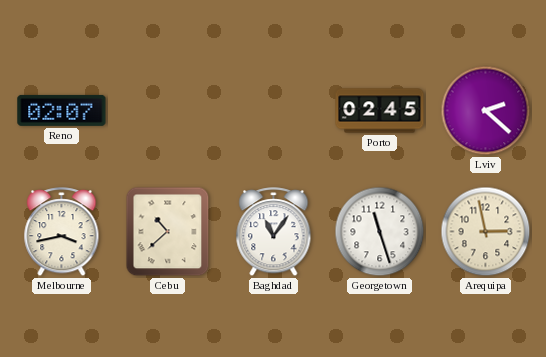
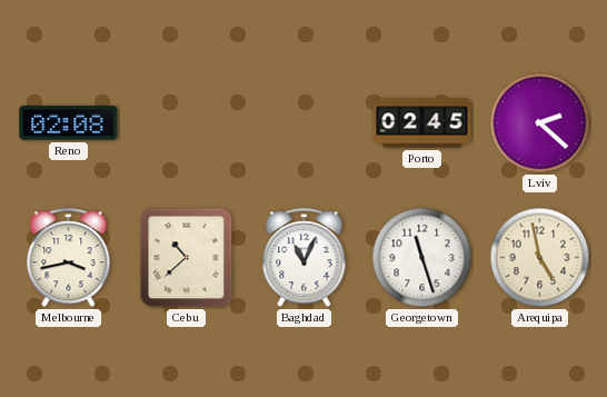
Reno: 02:07 -> 02:08 (69, 122)
Baghdad: 11:06 -> 11:04 (305, 258)
Arequipa: 2:58 -> 4:58 (540, 258)
